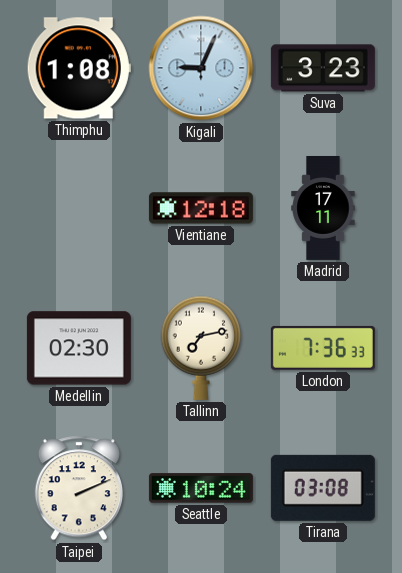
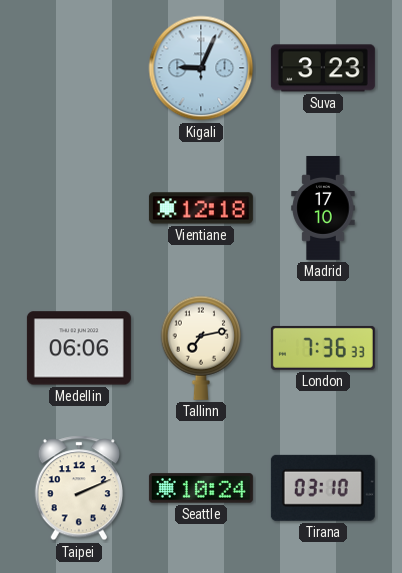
Thimphu: 1:08 -> none (79, 68)
Madrid: 17:11 -> 17:10 (323, 208)
Medellin: 02:30 -> 06:06 (79, 348)
Tirana: 03:08 -> 03:10 (323, 488)
